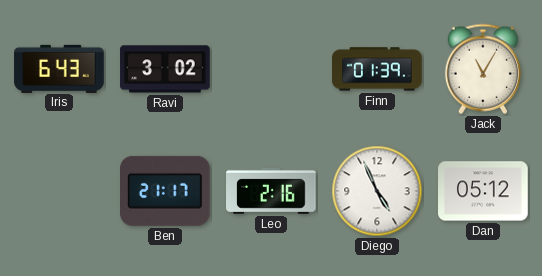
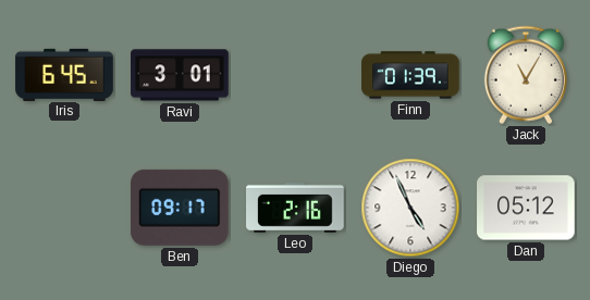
Iris: 6:43 -> 6:45 (64, 74)
Ravi: 3:02 -> 3:01 (180, 75)
Ben: 21:17 -> 09:17 (181, 208)
